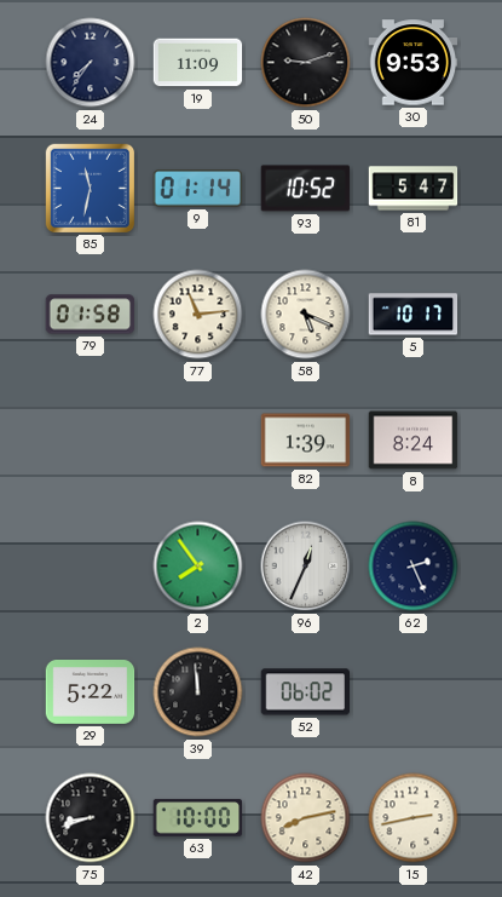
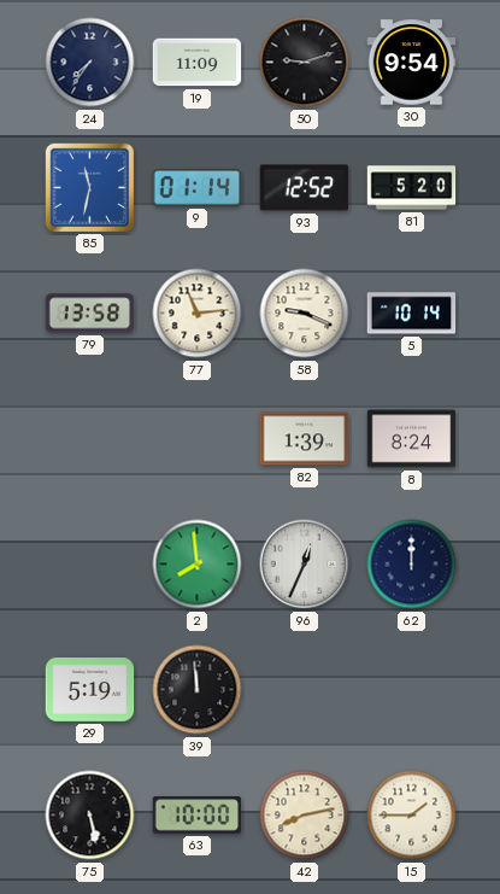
30: 9:53 -> 9:54 (412, 63)
93: 10:52 -> 12:52 (305, 188)
81: 5:47 -> 5:20 (412, 188)
79: 01:58 -> 13:58 (90, 314)
58: 5:19 -> 9:19 (305, 314)
5: 10:17 -> 10:14 (412, 314)
2: 7:54 -> 7:59 (198, 565)
62: 2:26 -> 12:00 (412, 565)
29: 5:22 -> 5:19 (90, 690)
52: 06:02 -> none (306, 692)
75: 8:42 -> 5:28 (90, 816)
15: 2:43 -> 1:45 (412, 816)
